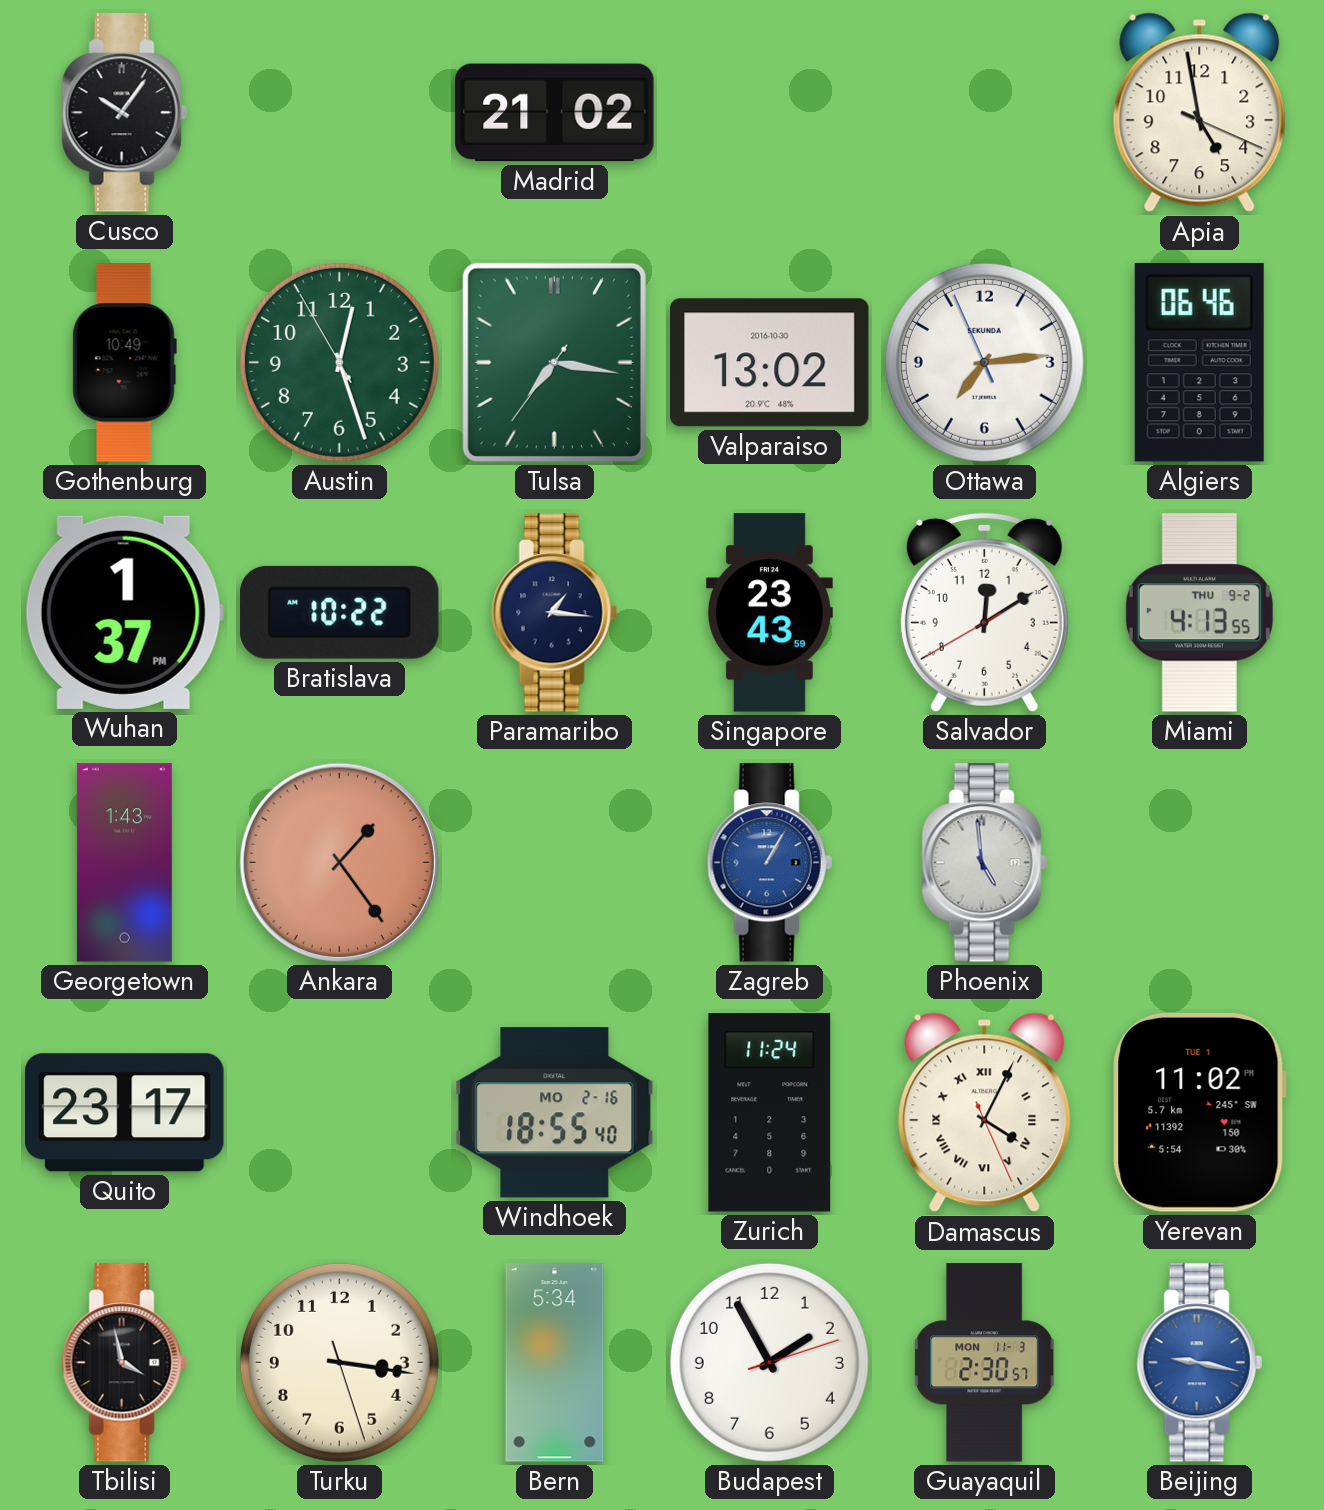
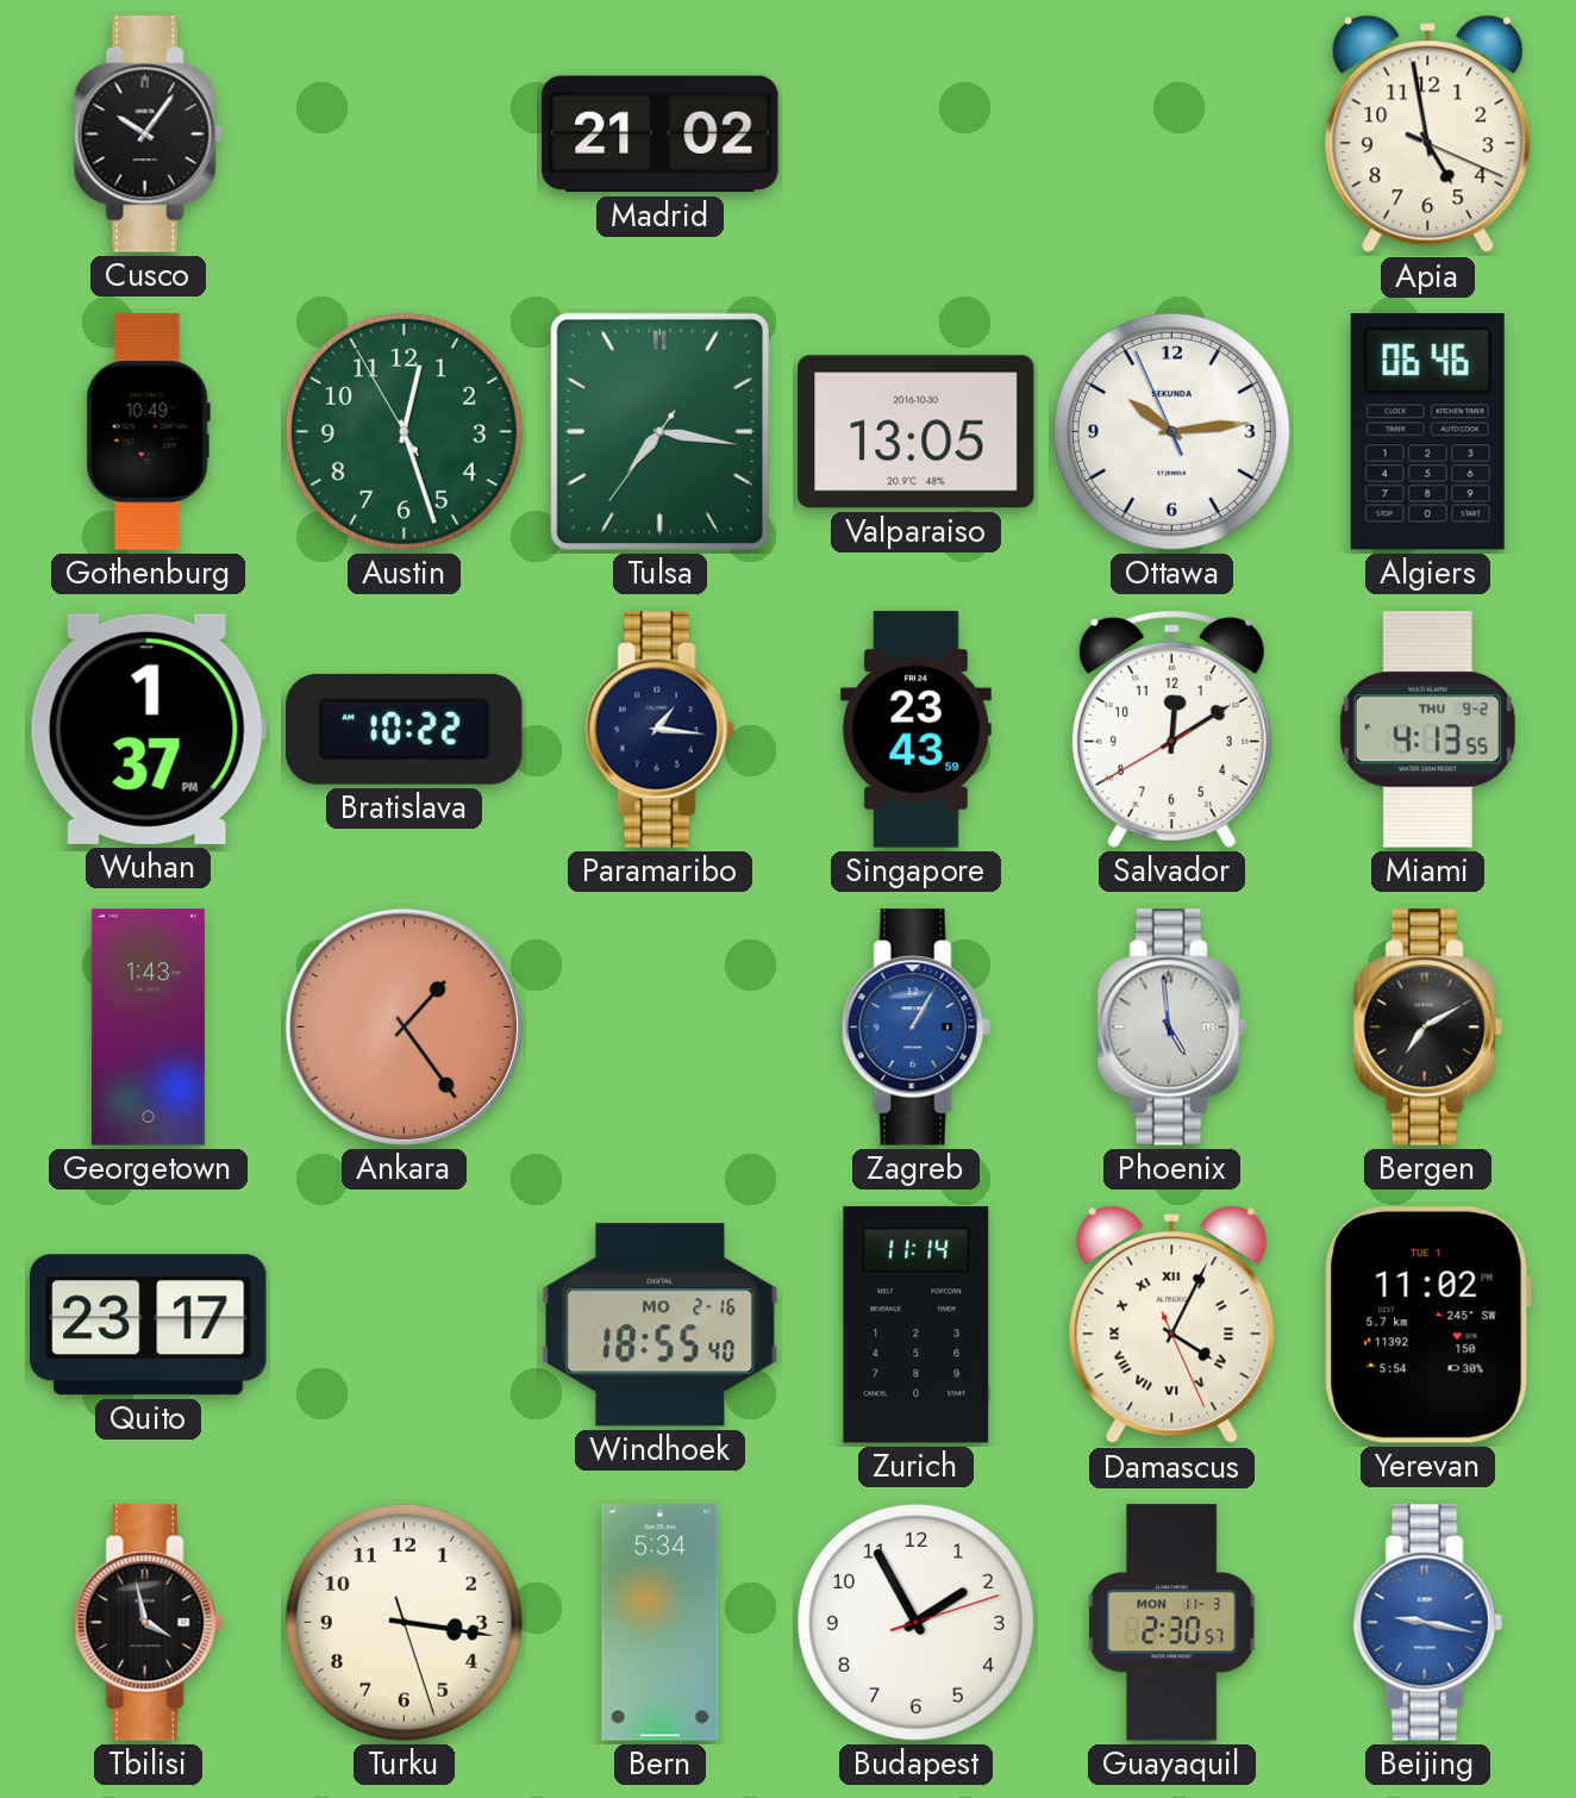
Valparaiso: 13:02 -> 13:05 (917, 432)
Ottawa: 7:13 -> 10:13 (1171, 431)
Bergen: none -> 7:10 (1427, 1028)
Zurich: 11:24 -> 11:14 (917, 1325)
